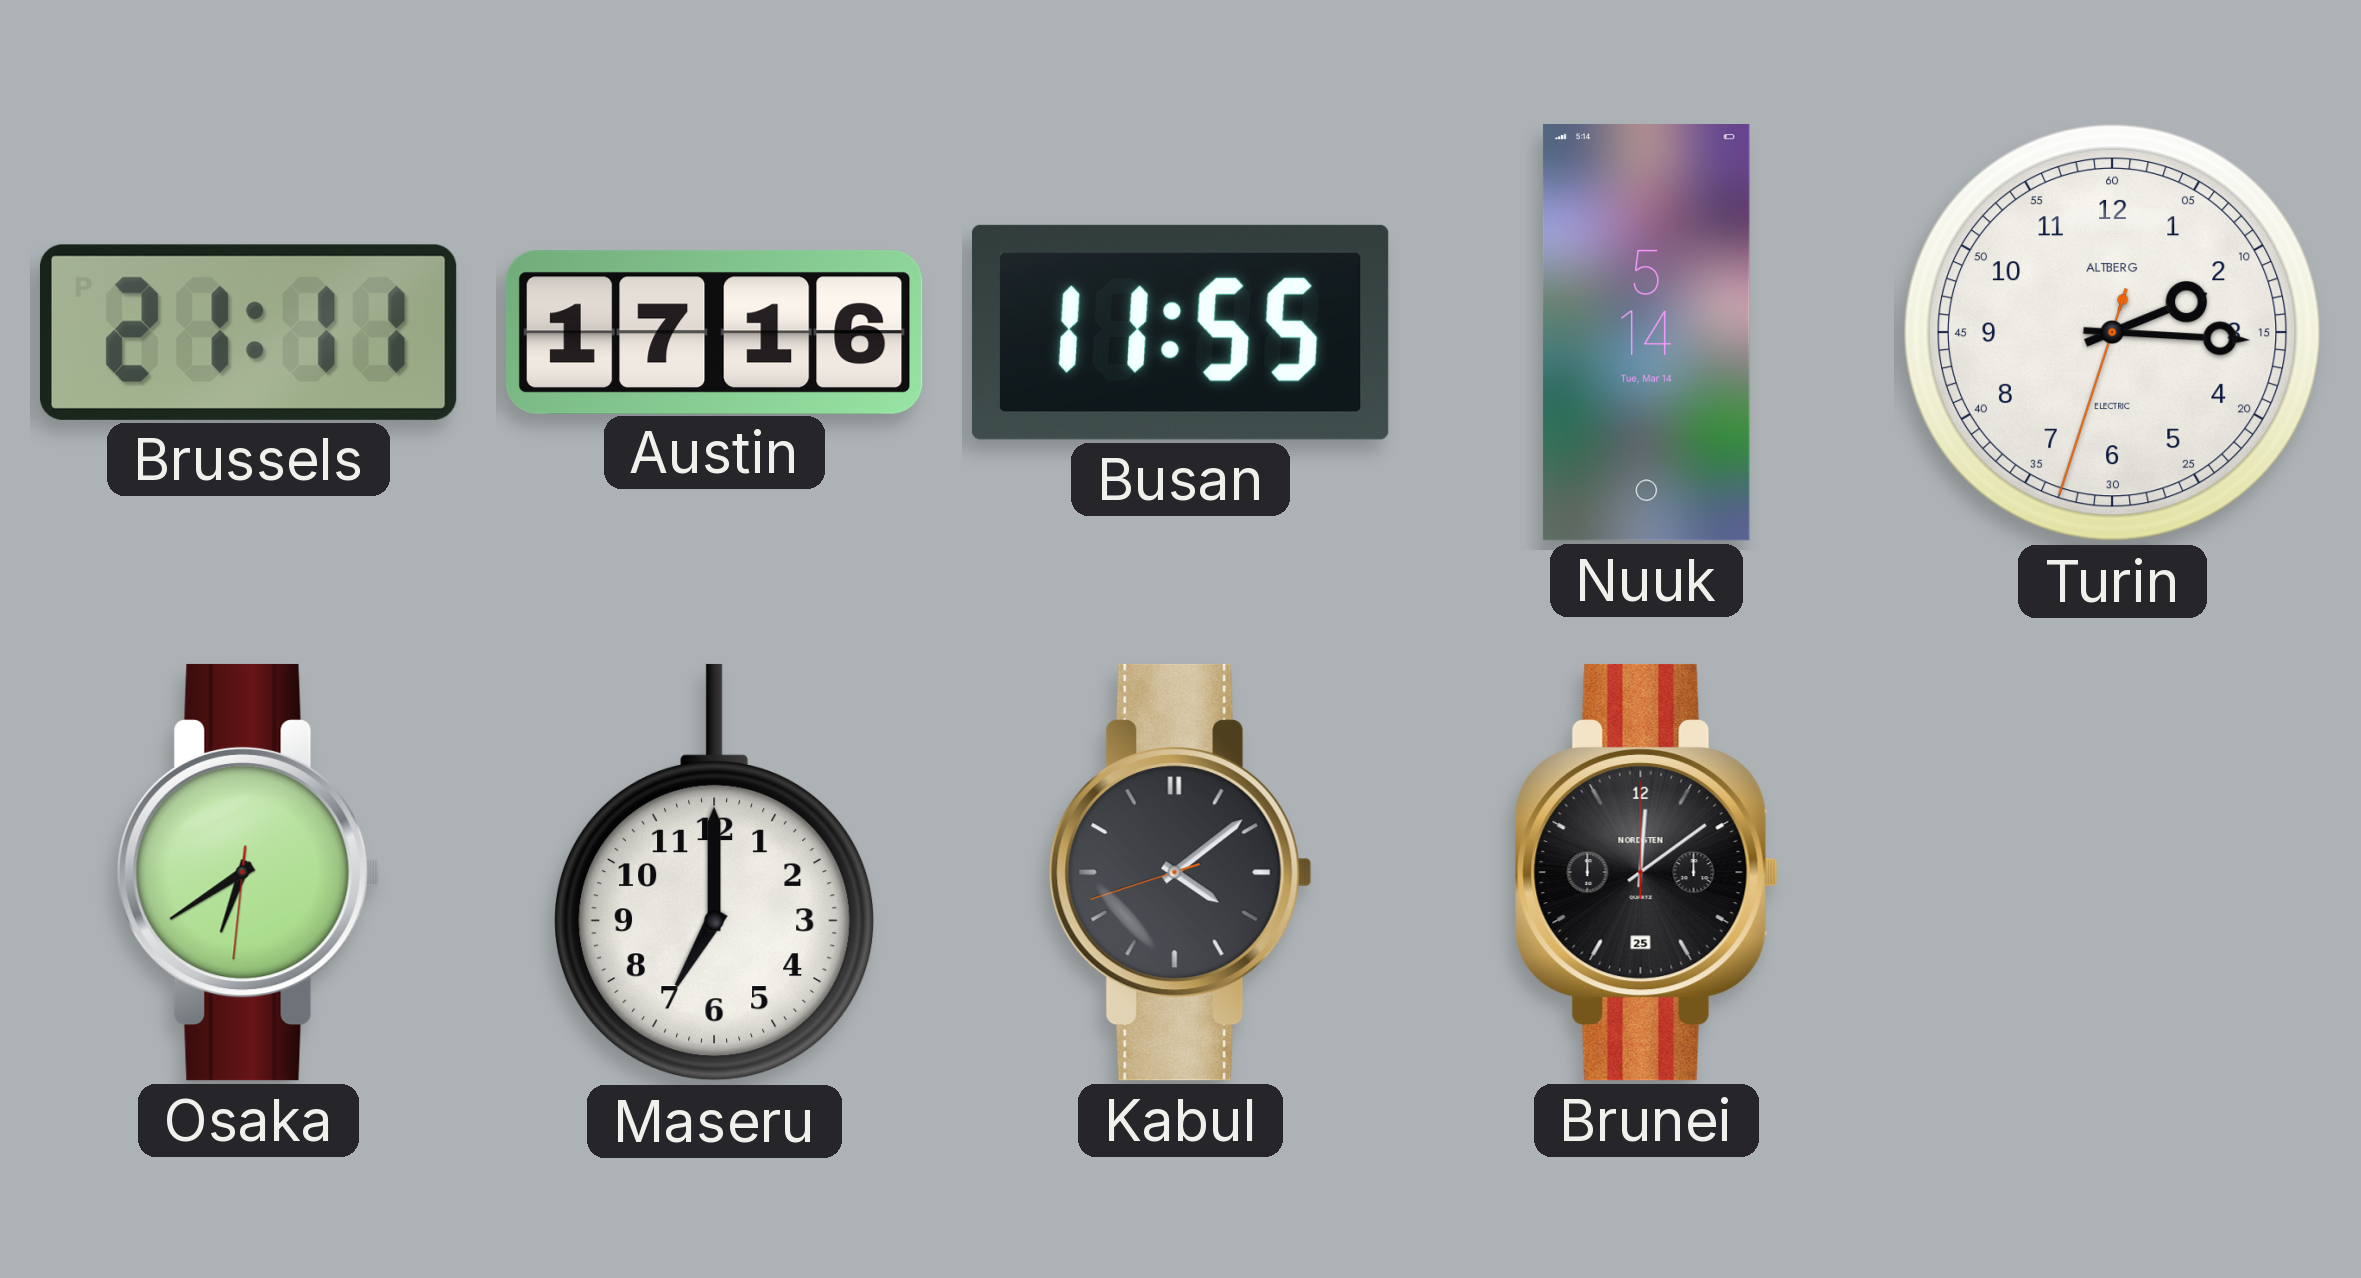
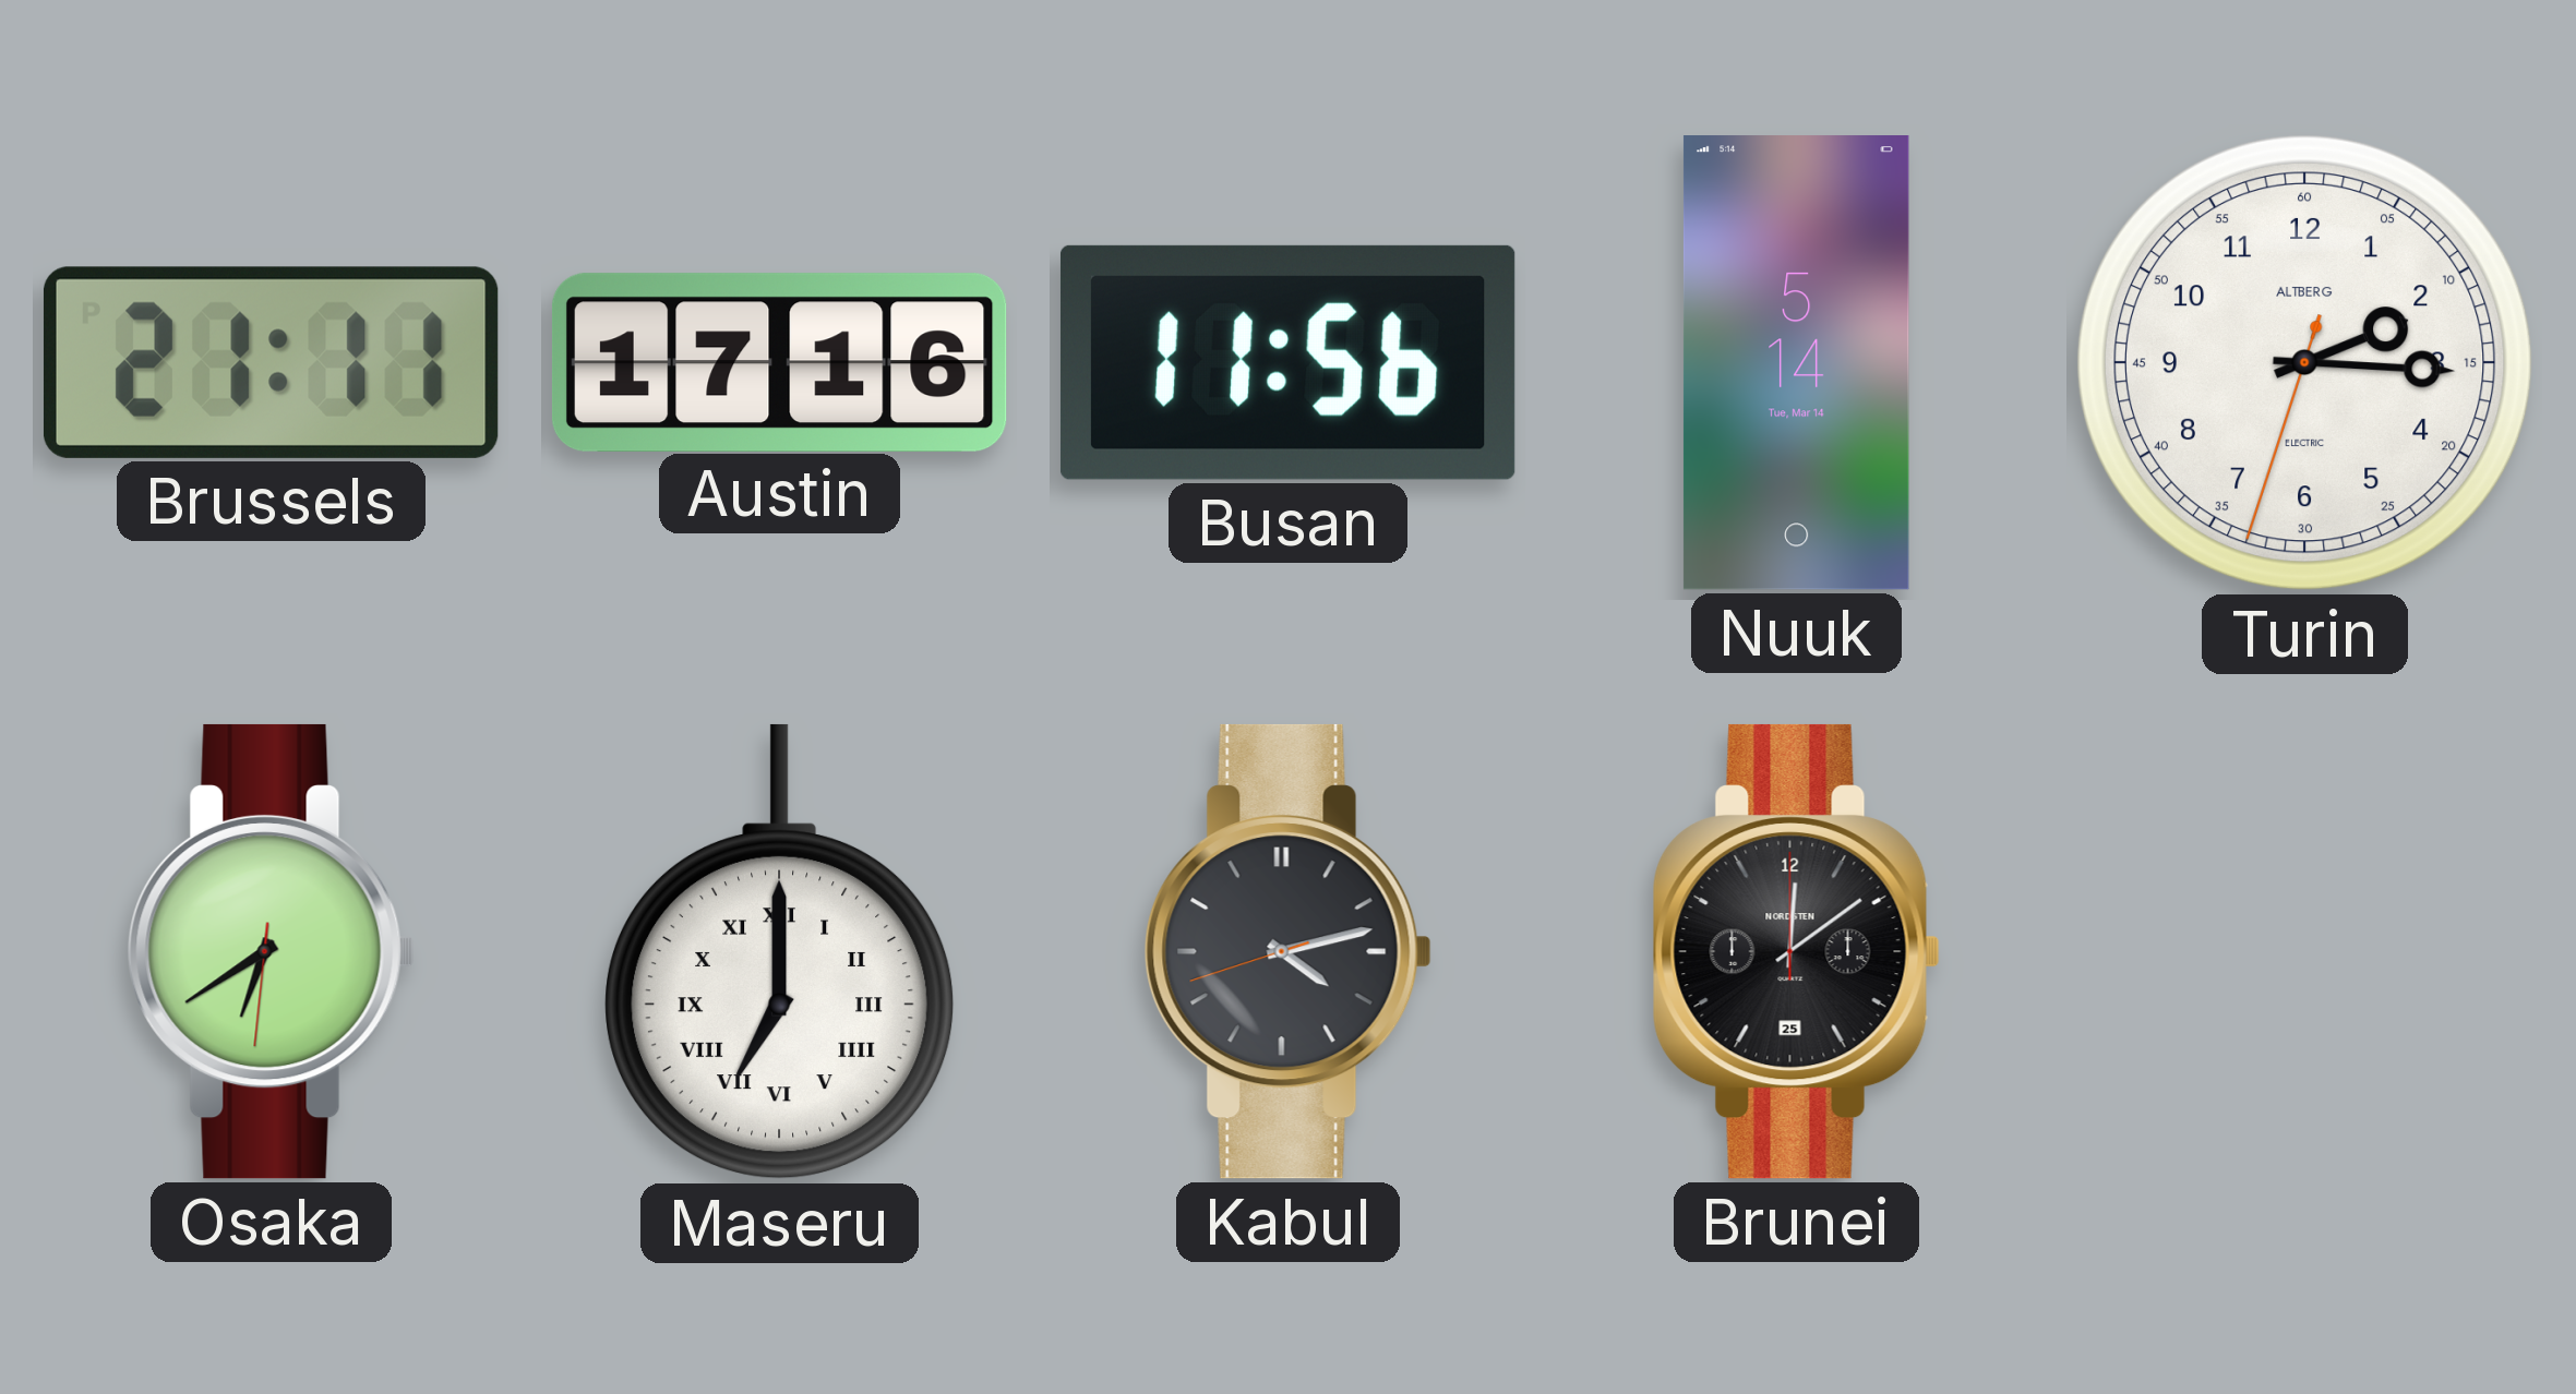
Busan: 11:55 -> 11:56 (1287, 362)
Maseru numerals: Arabic -> Roman (780, 952)
Kabul: 4:08 -> 4:12 (1287, 951)
